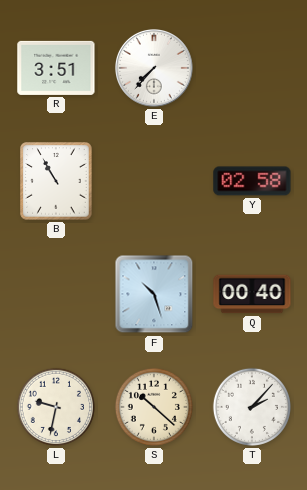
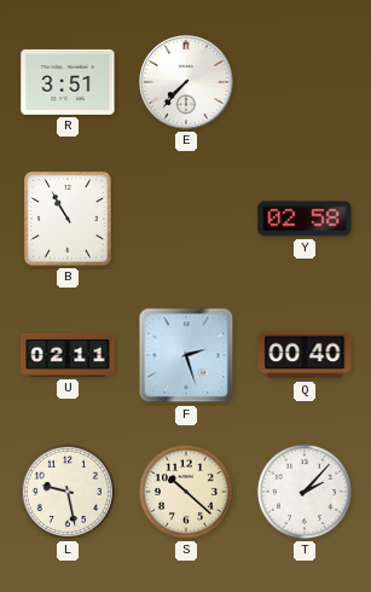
U: none -> 02:11 (68, 355)
F: 10:27 -> 2:27 (186, 355)
L: 9:32 -> 9:28 (68, 492)
